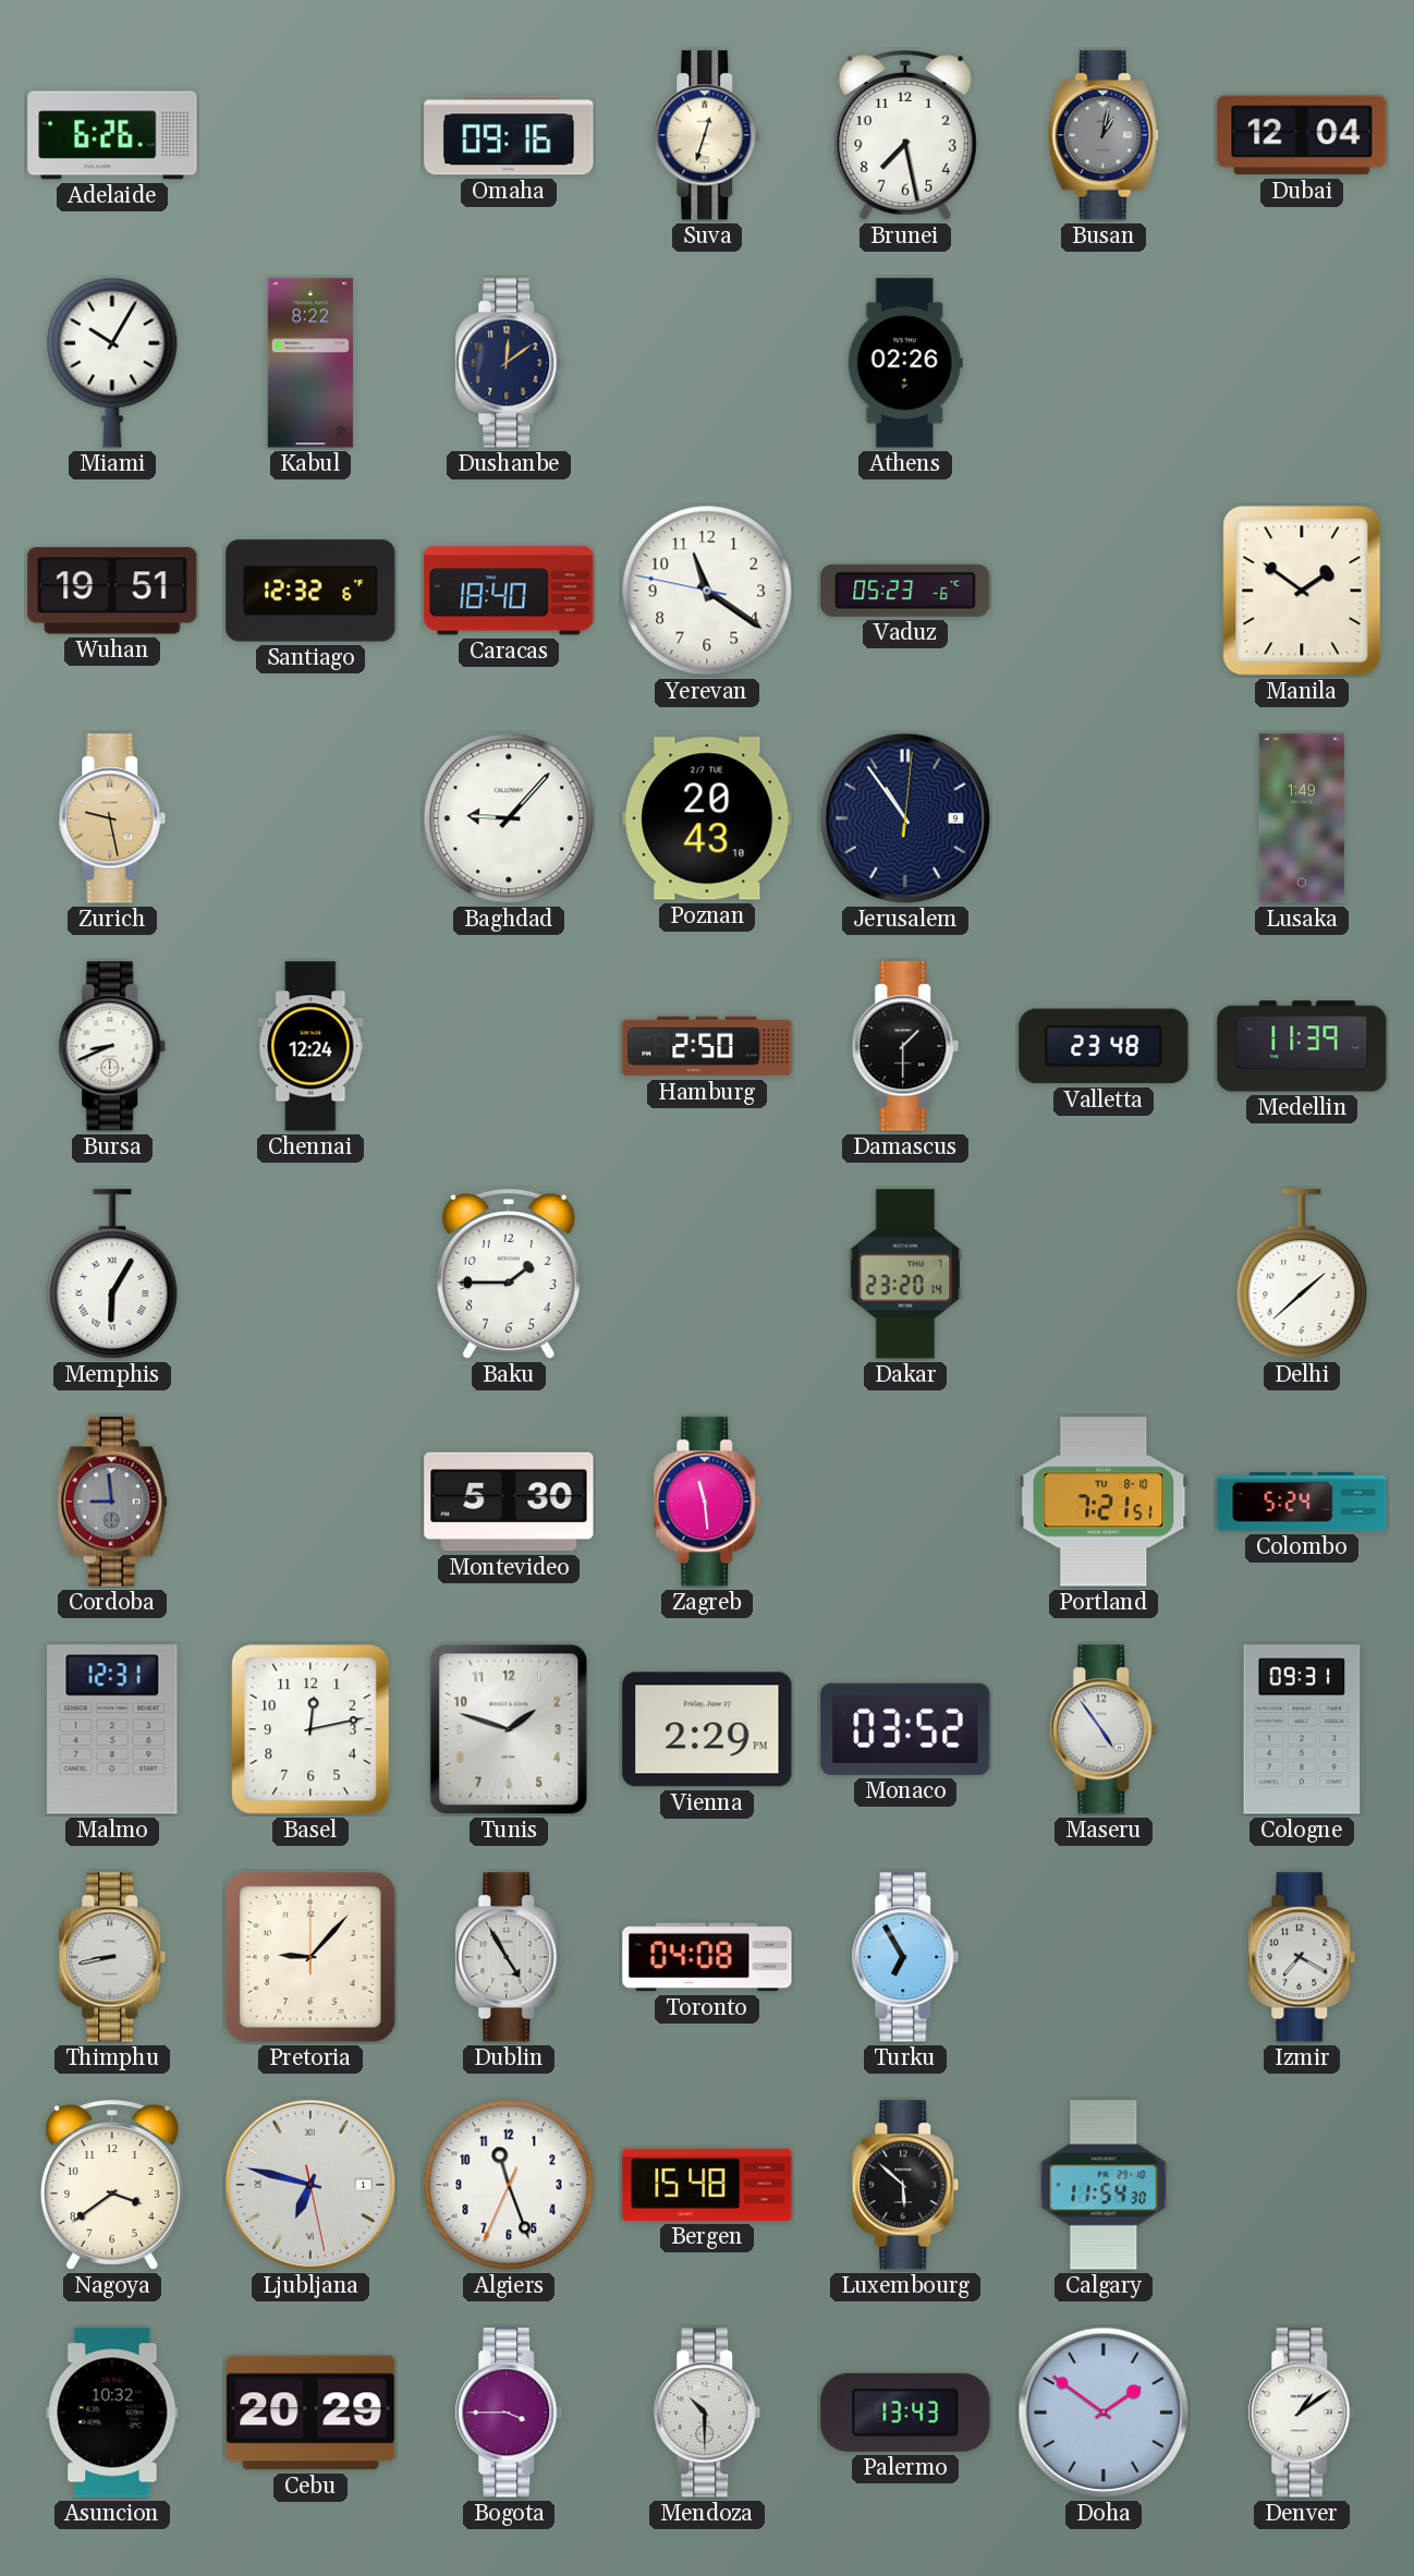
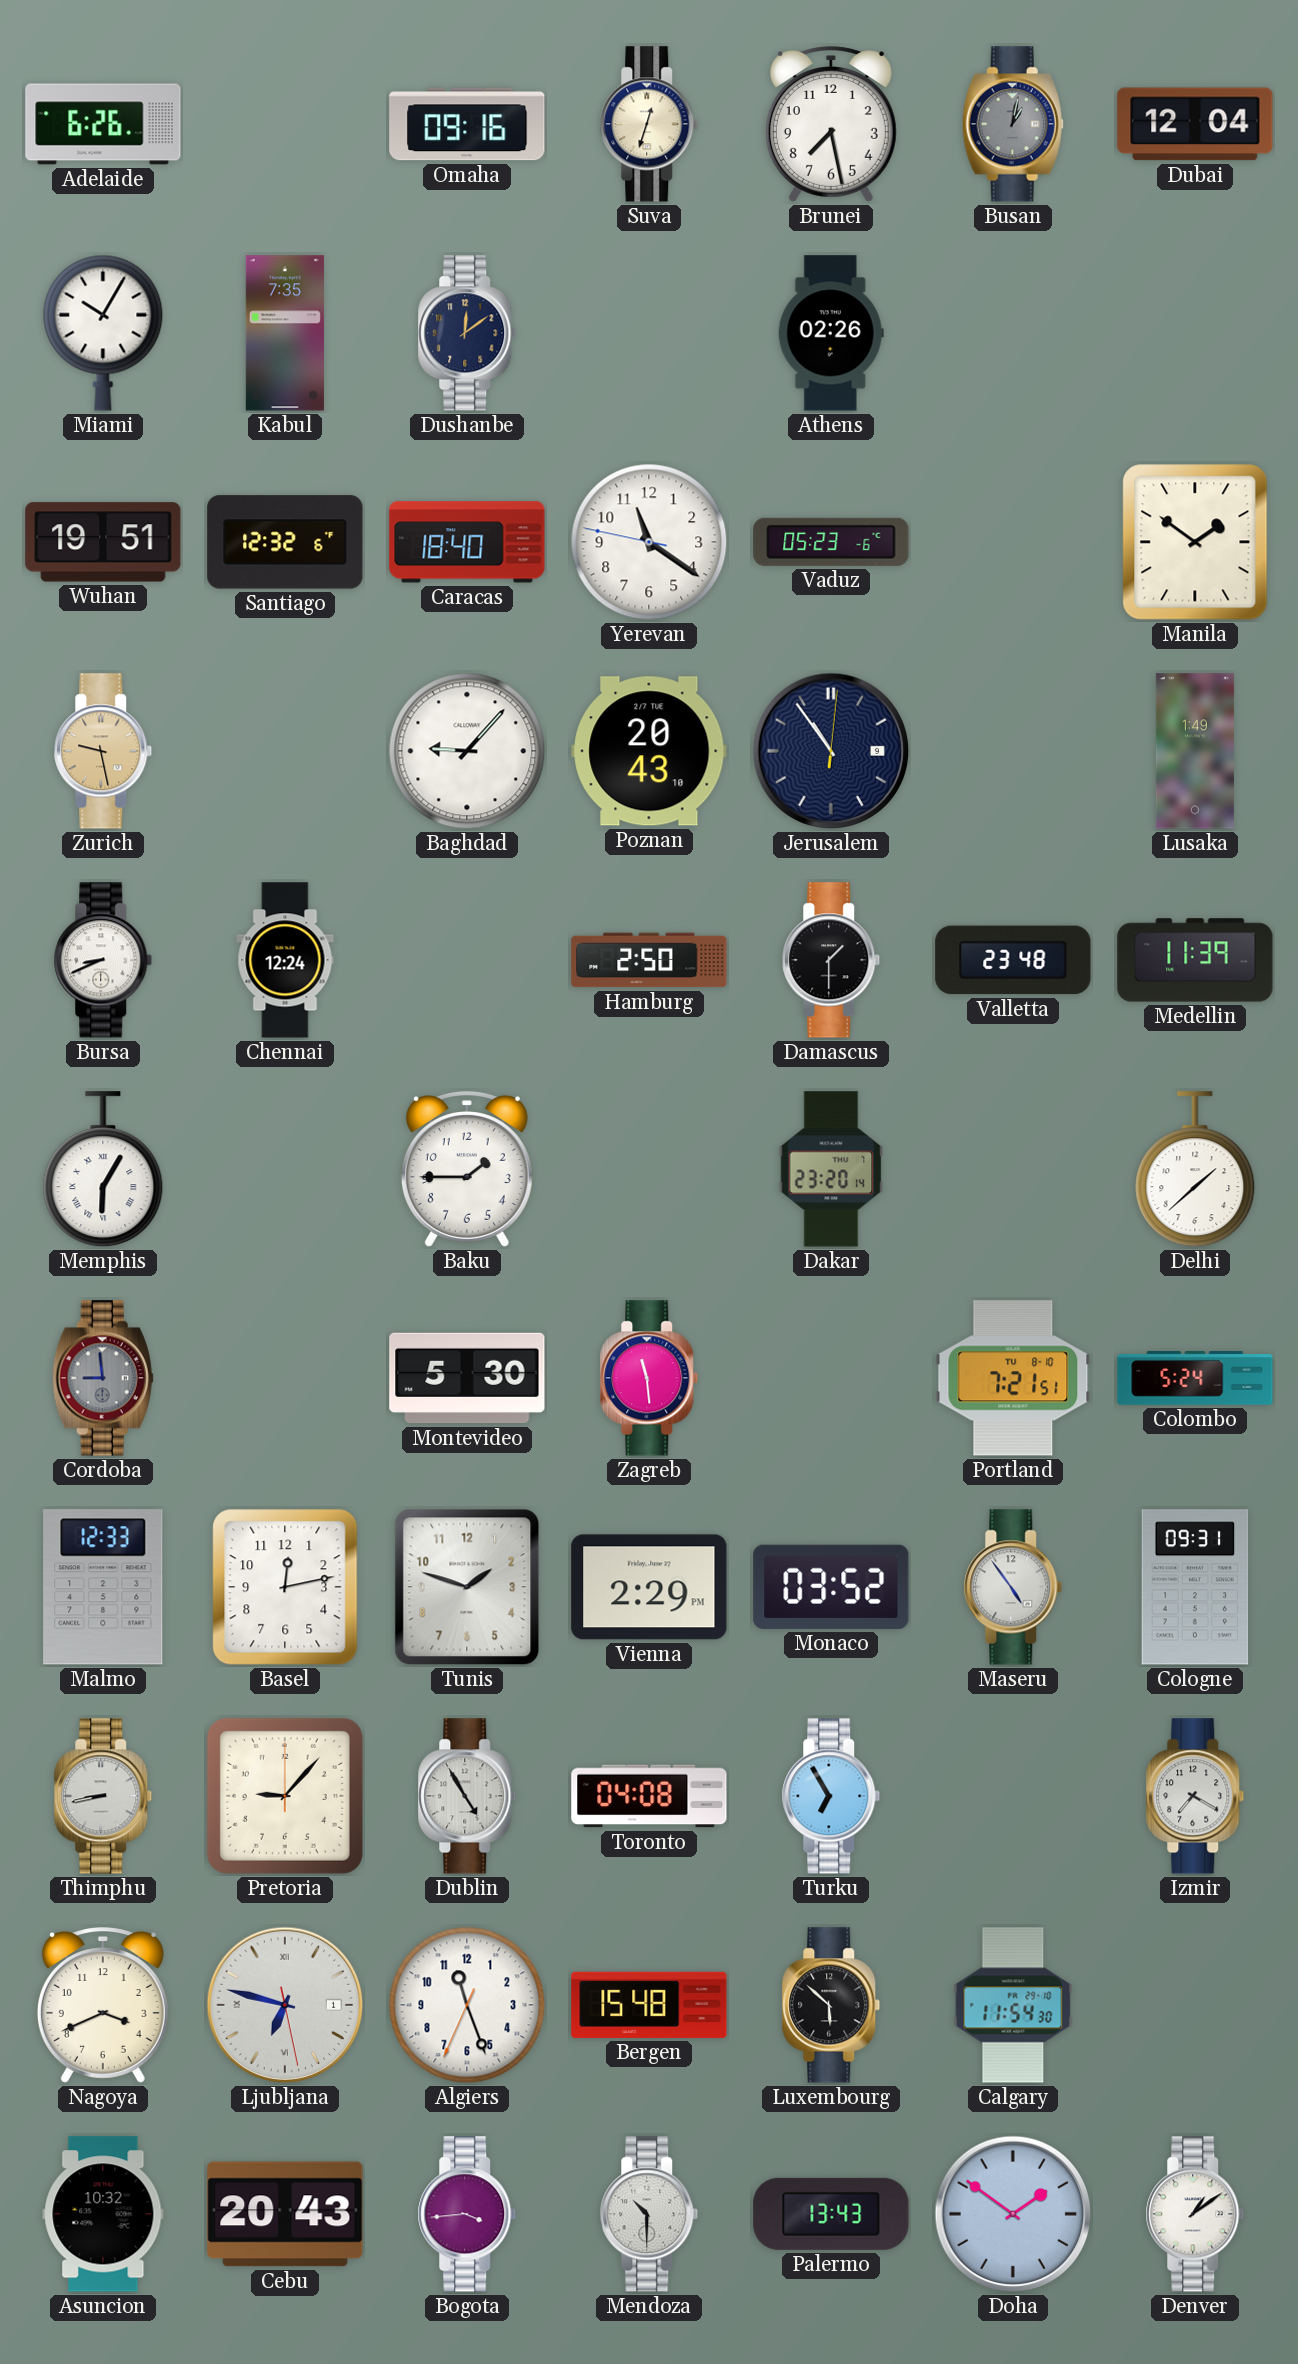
Kabul: 8:22 -> 7:35 (285, 333)
Malmo: 12:31 -> 12:33 (103, 1587)
Nagoya: 3:39 -> 3:41 (103, 2005)
Cebu: 20:29 -> 20:43 (285, 2214)
Bogota: 3:45 -> 3:44 (467, 2214)
